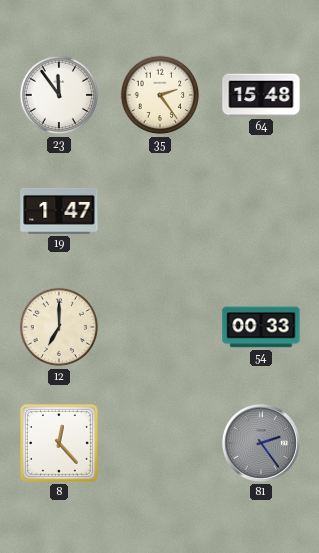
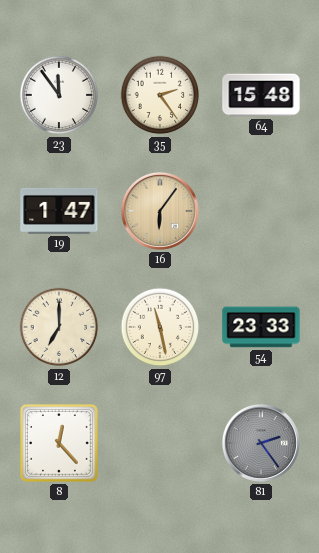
16: none -> 6:06 (160, 211)
97: none -> 11:28 (160, 327)
54: 00:33 -> 23:33 (261, 327)
